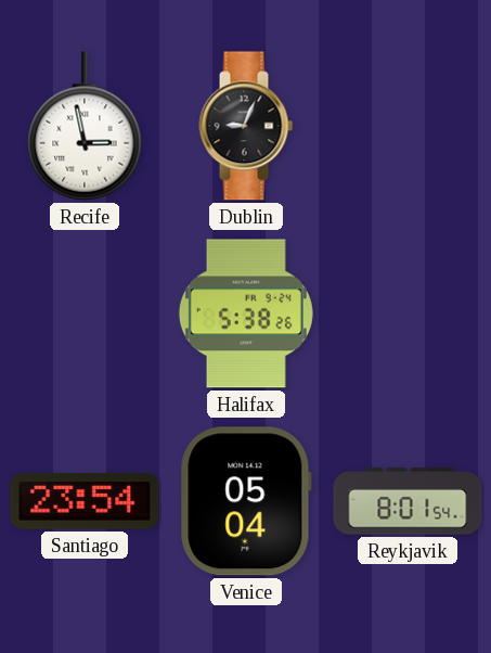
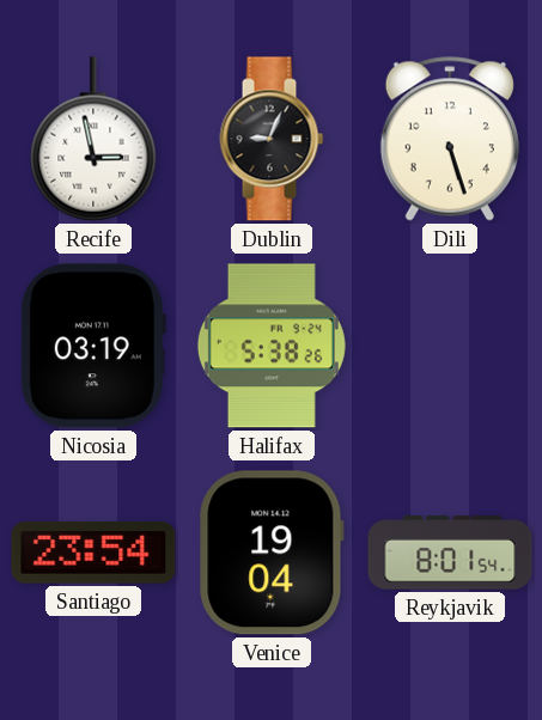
Dili: none -> 5:27 (450, 139)
Nicosia: none -> 03:19 (92, 346)
Venice: 05:04 -> 19:04 (272, 553)
